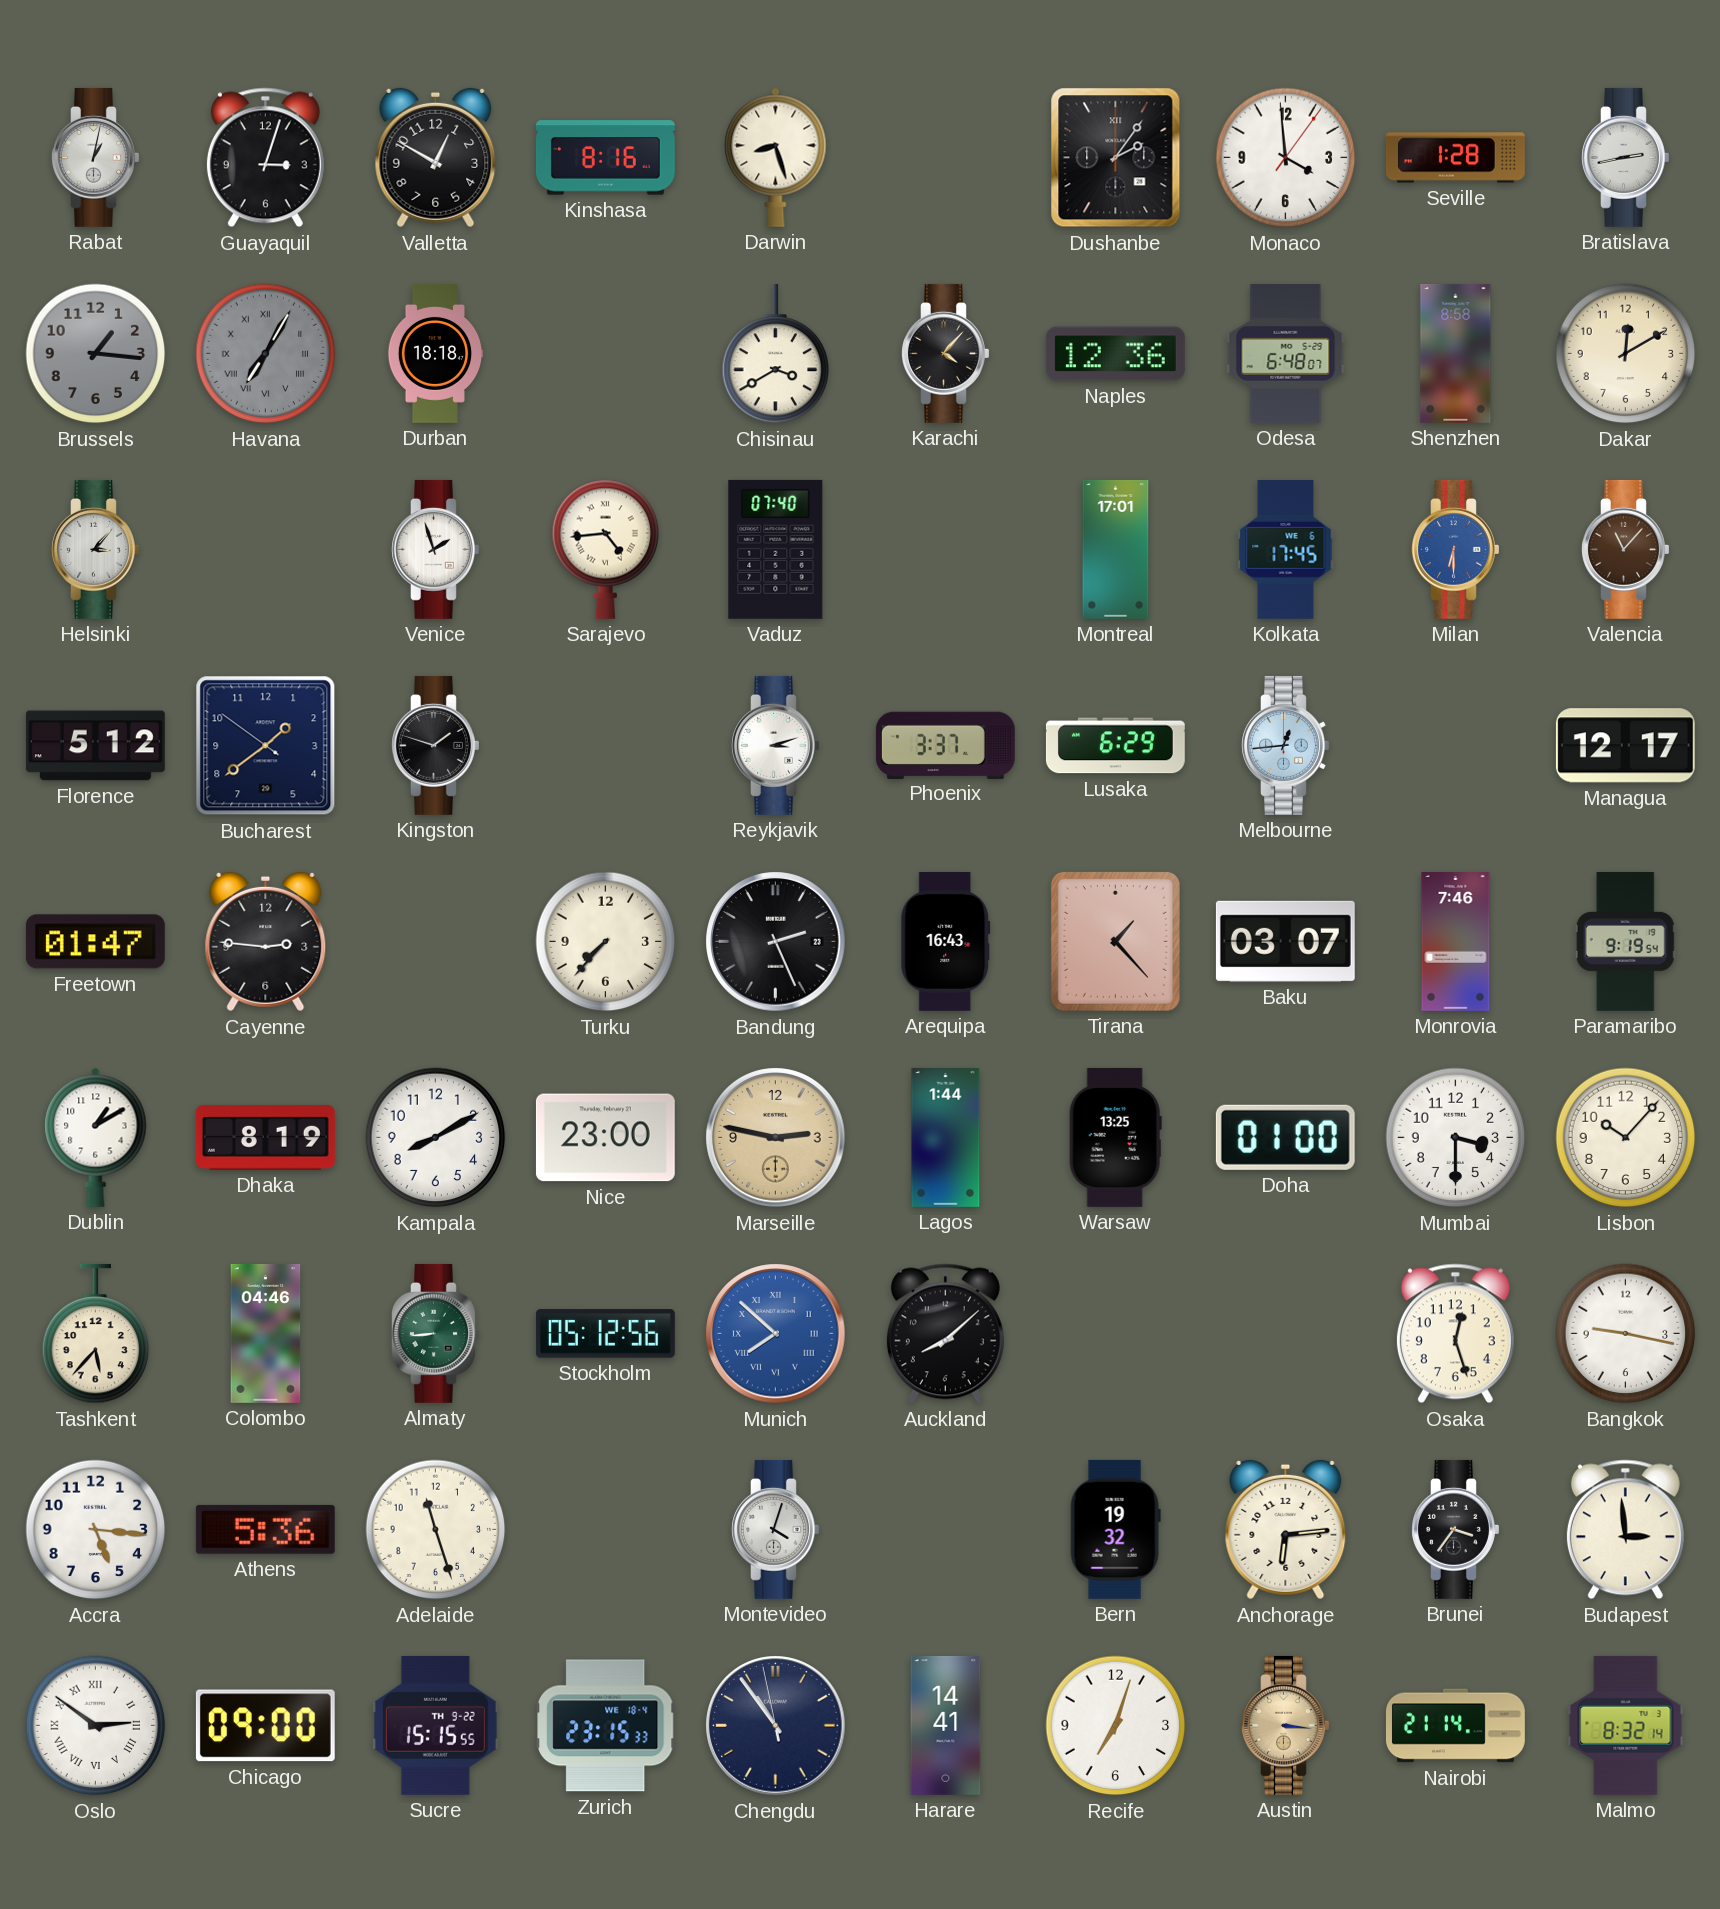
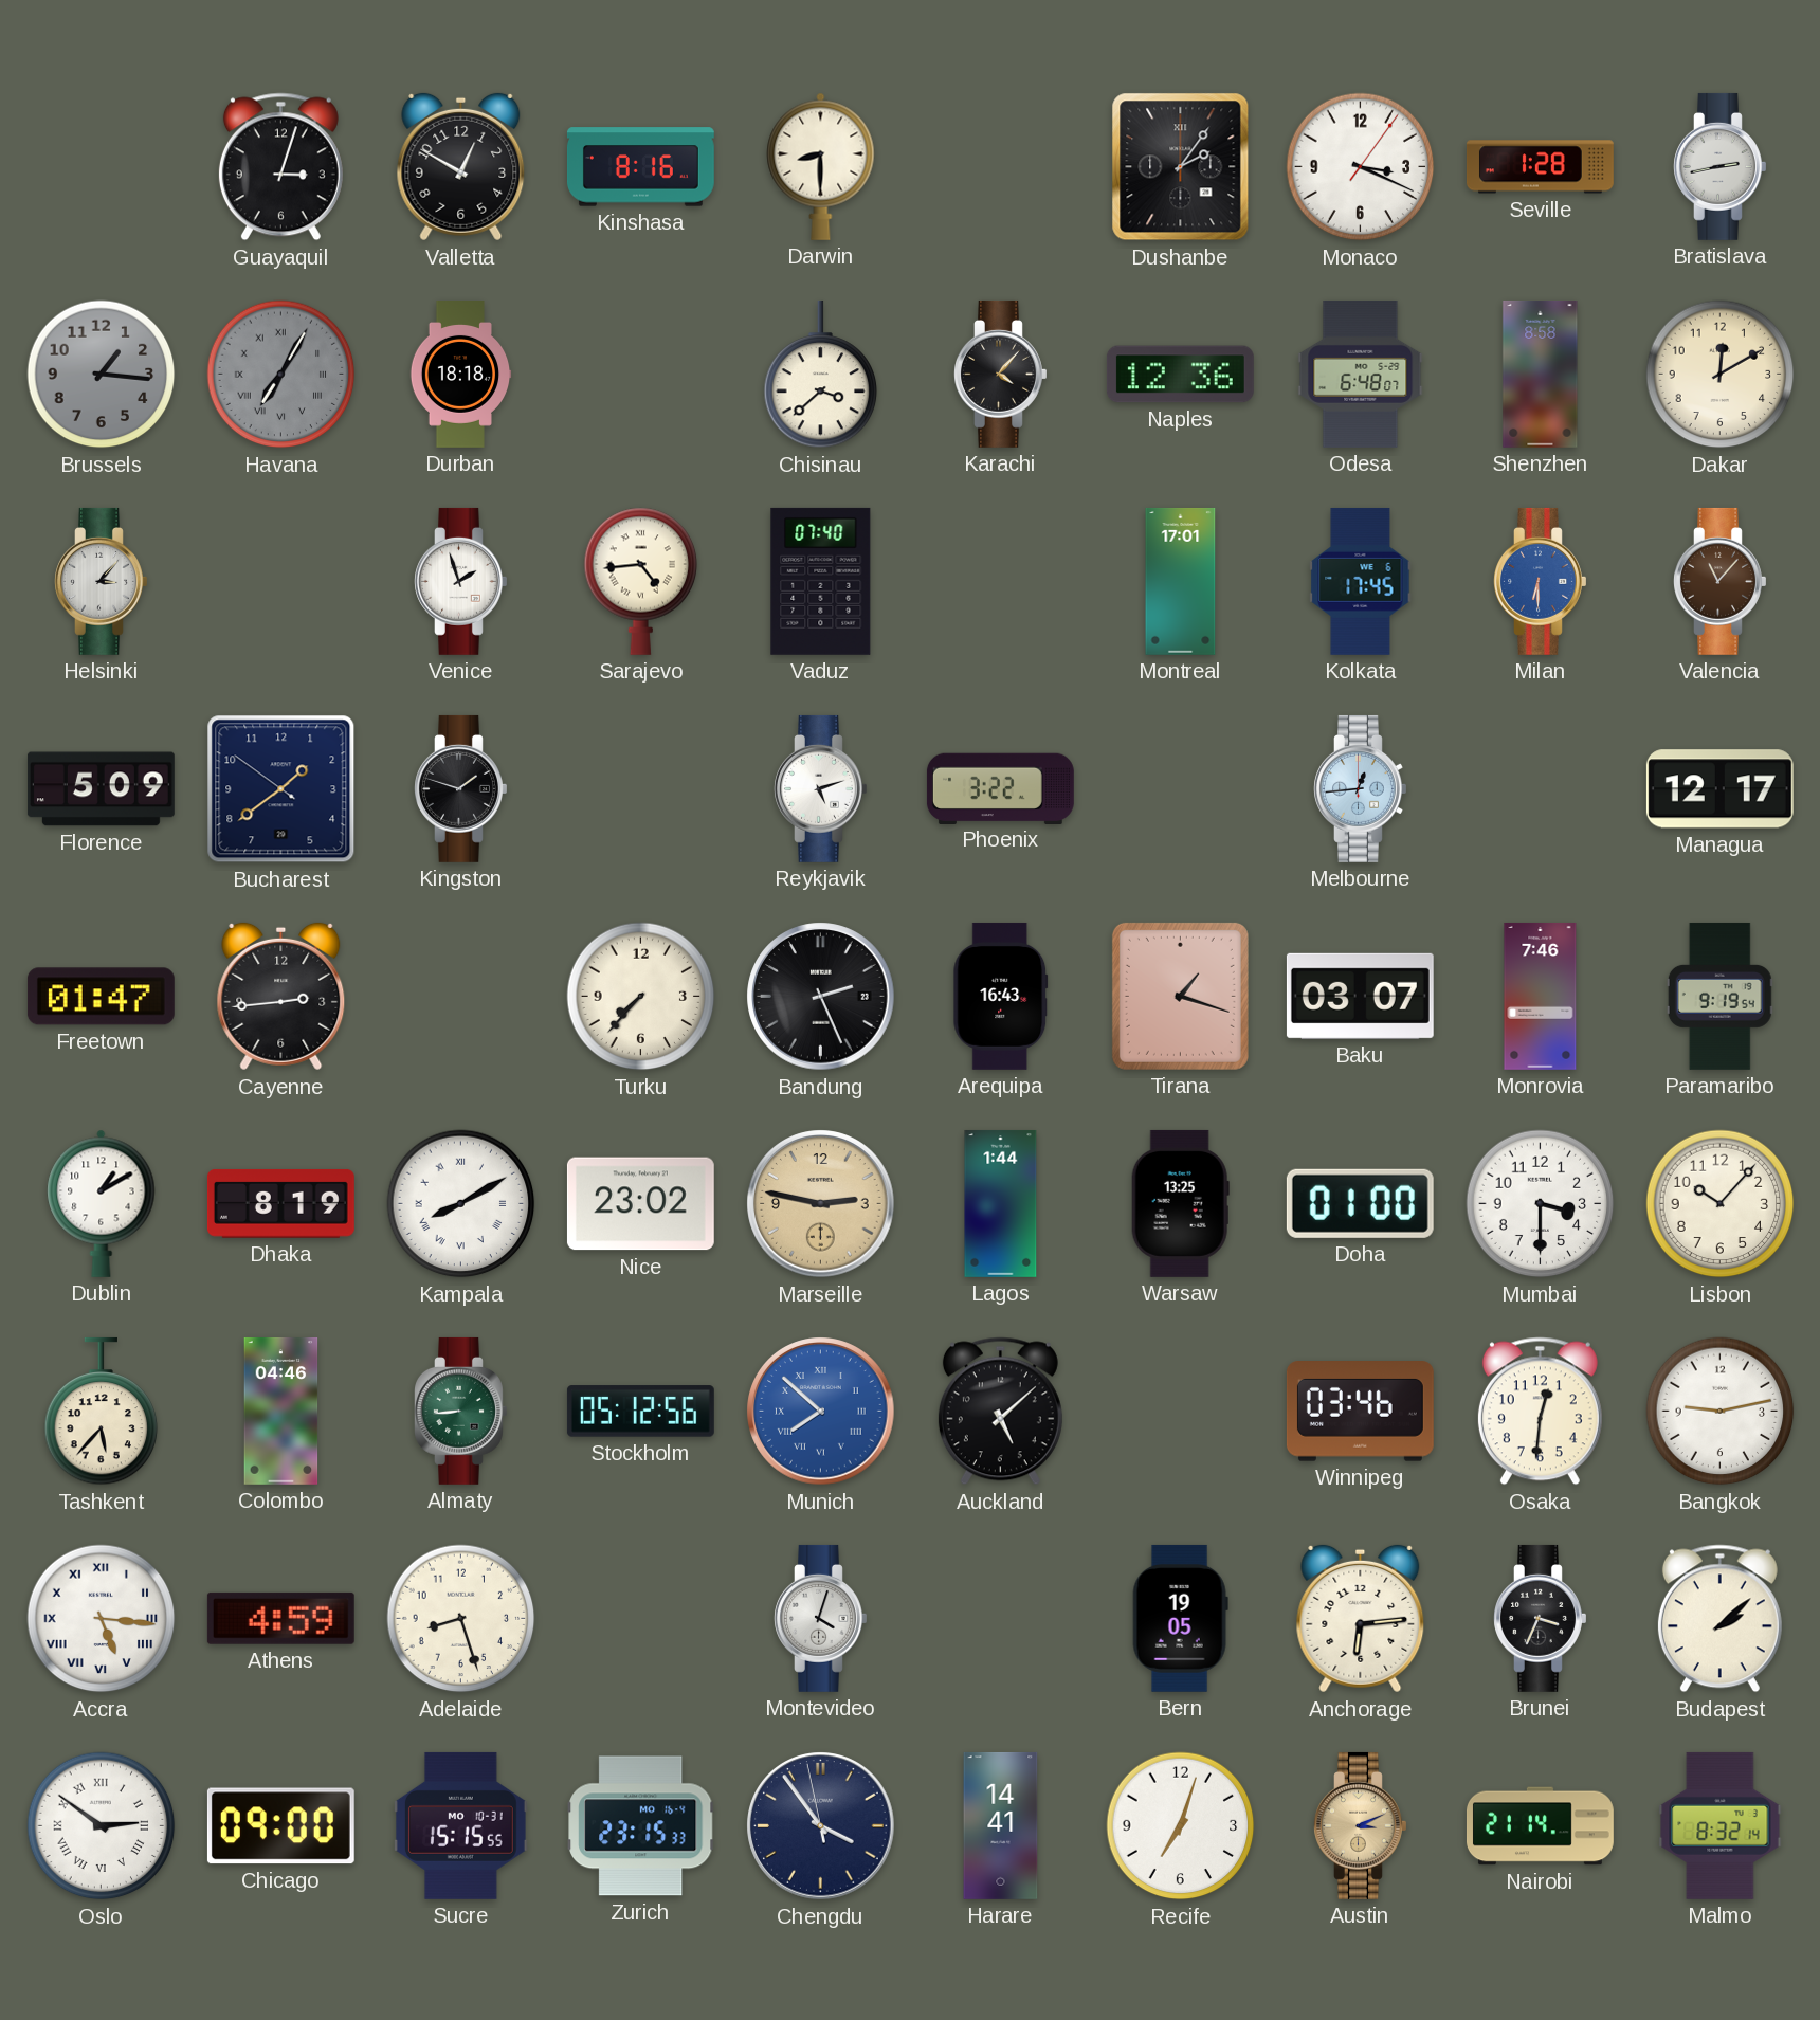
Rabat: 1:02 -> none (96, 157)
Darwin: 8:27 -> 8:30 (821, 166)
Monaco: 3:59 -> 3:19 (1361, 167)
Chisinau: 3:40 -> 3:38 (821, 375)
Florence: 5:12 -> 5:09 (101, 789)
Reykjavik: 3:12 -> 5:12 (821, 788)
Phoenix: 3:37 -> 3:22 (1000, 788)
Lusaka: 6:29 -> none (1115, 746)
Cayenne: 2:46 -> 2:44 (281, 997)
Tirana: 1:23 -> 1:18 (1180, 996)
Kampala numerals: Arabic -> Roman (461, 1204)
Nice: 23:00 -> 23:02 (640, 1204)
Auckland: 8:08 -> 5:08 (1000, 1412)
Winnipeg: none -> 03:46 (1360, 1412)
Osaka: 12:27 -> 12:31 (1540, 1412)
Bangkok: 9:17 -> 9:13 (1721, 1412)
Accra numerals: Arabic -> Roman (102, 1619)
Athens: 5:36 -> 4:59 (280, 1618)
Adelaide: 11:27 -> 8:27 (461, 1619)
Bern: 19:32 -> 19:05 (1180, 1618)
Brunei: 3:36 -> 3:34 (1541, 1618)
Budapest: 2:59 -> 2:08 (1719, 1619)
Sucre date: TH 9-22 -> MO 10-31 (460, 1825)
Zurich date: WE 18-4 -> MO 16-4 (641, 1826)
Chengdu: 10:53 -> 3:53 (821, 1826)
Austin: 3:16 -> 3:11 (1361, 1825)
